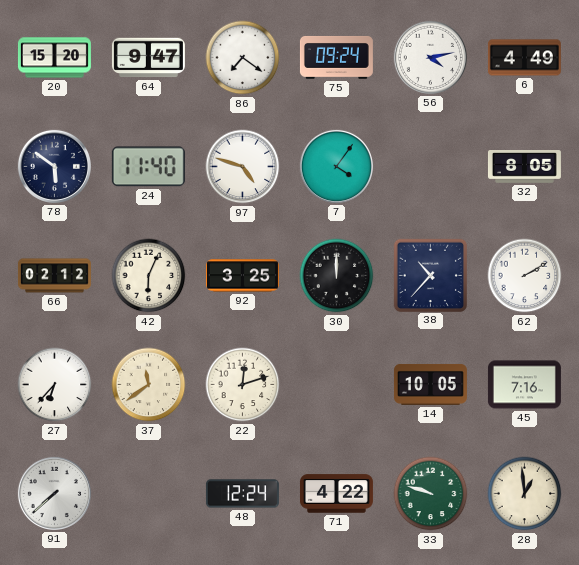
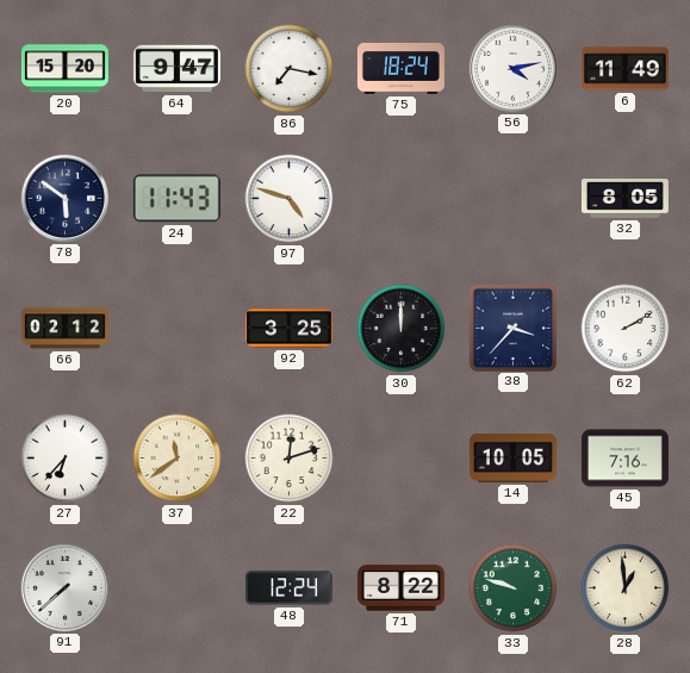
86: 7:21 -> 7:17 (290, 69)
75: 09:24 -> 18:24 (400, 68)
6: 4:49 -> 11:49 (624, 69)
24: 11:40 -> 11:43 (176, 199)
7: 4:06 -> none (336, 166)
42: 6:04 -> none (149, 276)
38: 10:37 -> 3:37 (512, 328)
71: 4:22 -> 8:22 (400, 588)
